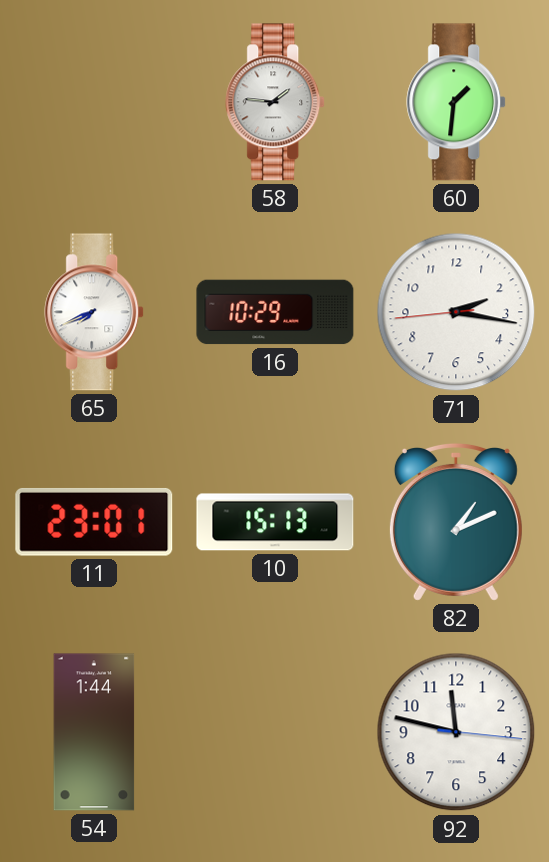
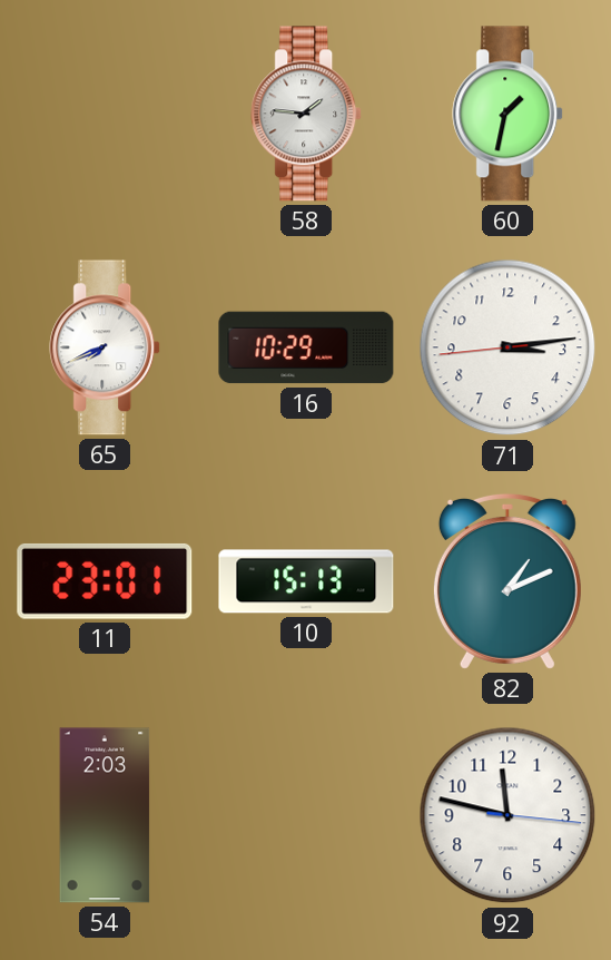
60: 1:31 -> 1:32 (509, 114)
71: 2:16 -> 3:13 (507, 347)
54: 1:44 -> 2:03 (105, 815)
